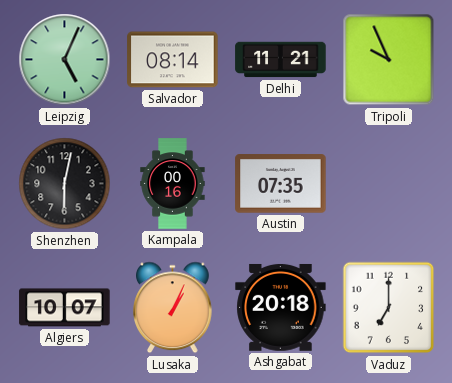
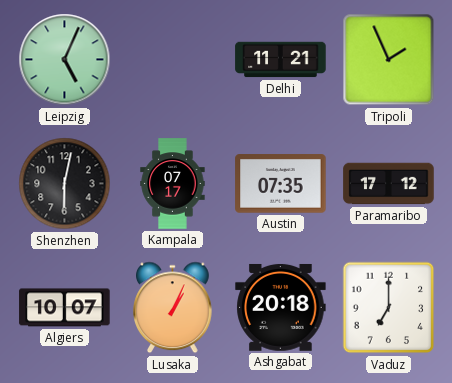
Salvador: 08:14 -> none (173, 60)
Tripoli: 9:56 -> 1:56 (389, 60)
Kampala: 00:16 -> 07:17 (173, 184)
Paramaribo: none -> 17:12 (389, 184)
